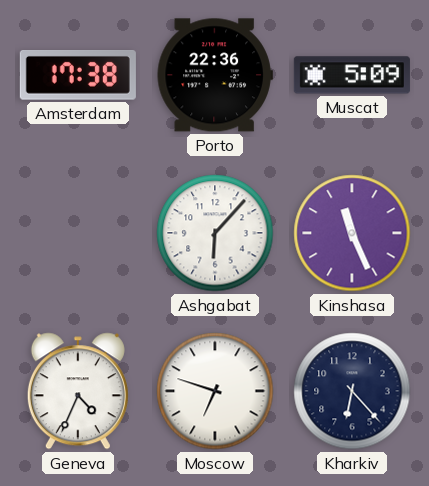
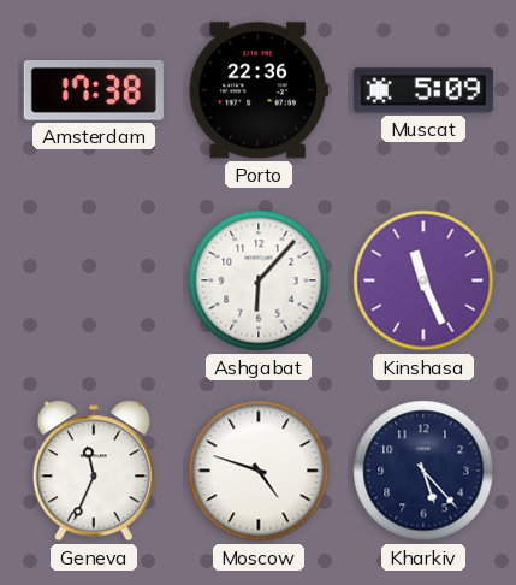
Geneva: 4:34 -> 11:34 (94, 471)
Moscow: 6:48 -> 4:48 (259, 471)
Kharkiv: 6:23 -> 5:23 (423, 471)
